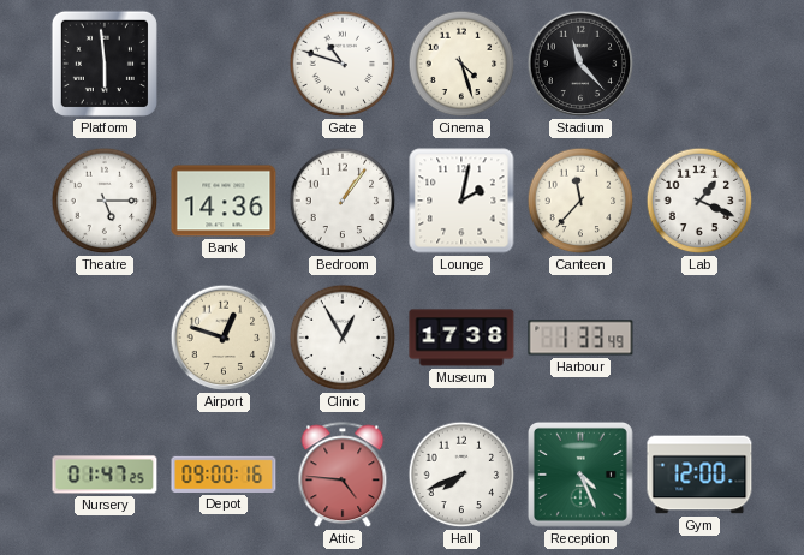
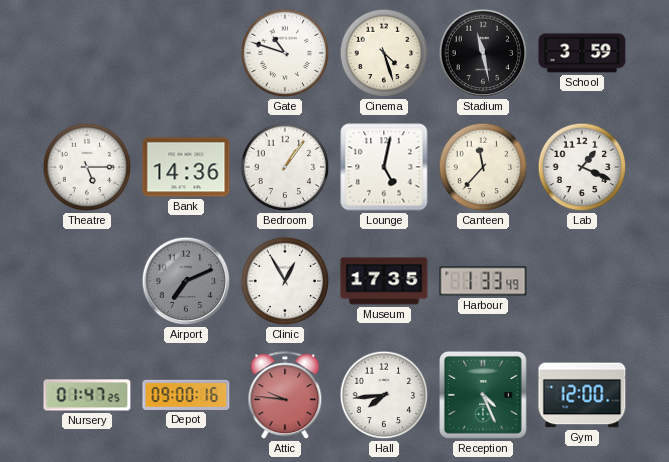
Platform: 5:59 -> none (105, 64)
Stadium: 11:23 -> 11:28 (483, 53)
School: none -> 3:59 (582, 53)
Lounge: 2:02 -> 5:02 (384, 167)
Airport: 12:48 -> 7:11 (186, 281)
Airport dial: cream -> grey (186, 281)
Museum: 17:38 -> 17:35 (384, 281)
Attic: 4:46 -> 9:46 (285, 396)
Hall: 7:41 -> 7:44 (384, 395)
